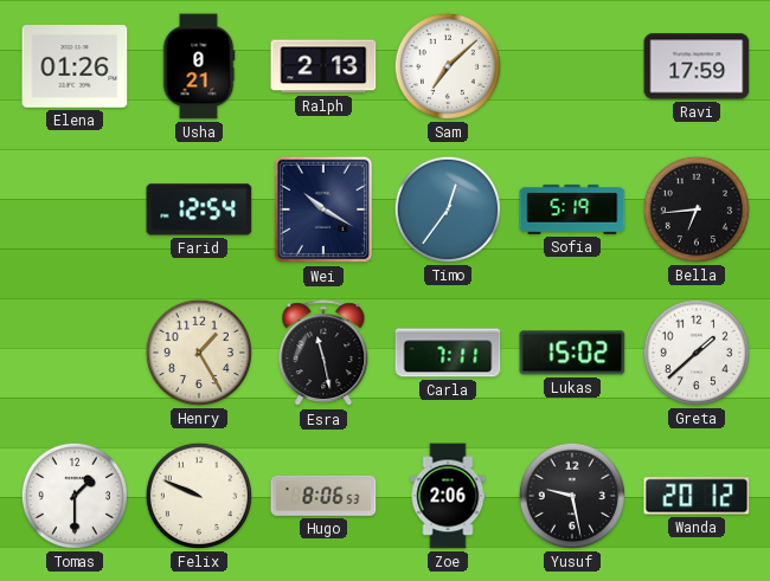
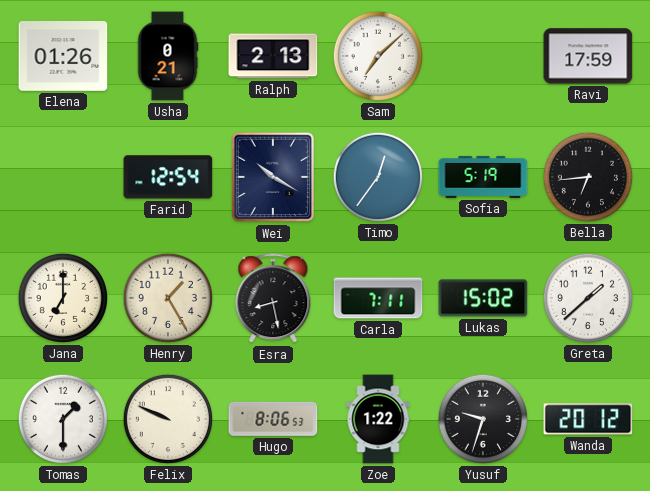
Jana: none -> 7:00 (63, 298)
Esra: 11:28 -> 8:28 (273, 299)
Zoe: 2:06 -> 1:22 (378, 419)
Yusuf: 9:28 -> 9:33 (483, 419)
